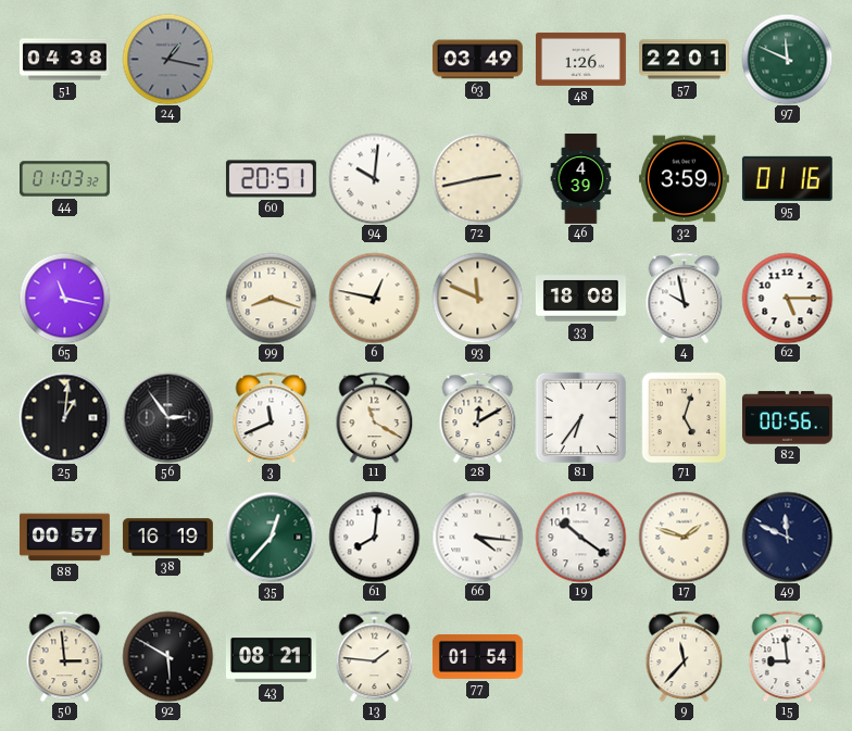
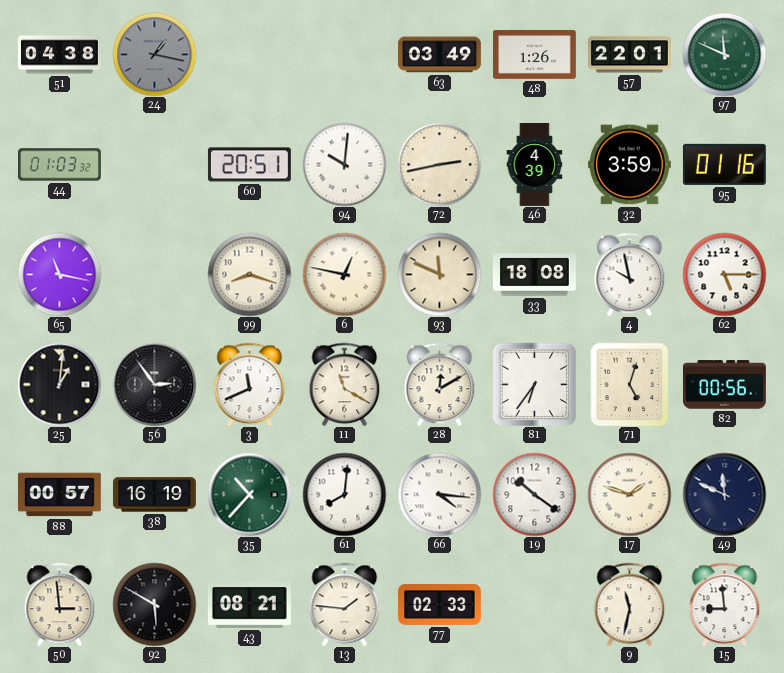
35: 12:37 -> 10:37 (249, 494)
77: 01:54 -> 02:33 (439, 604)
9: 11:37 -> 11:32 (630, 604)
